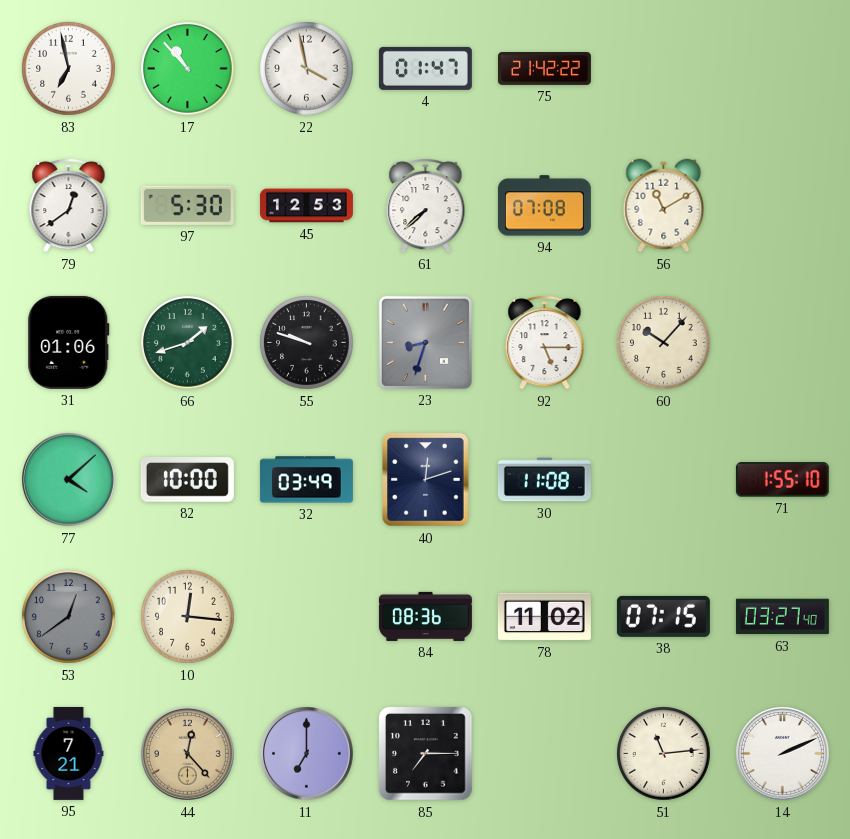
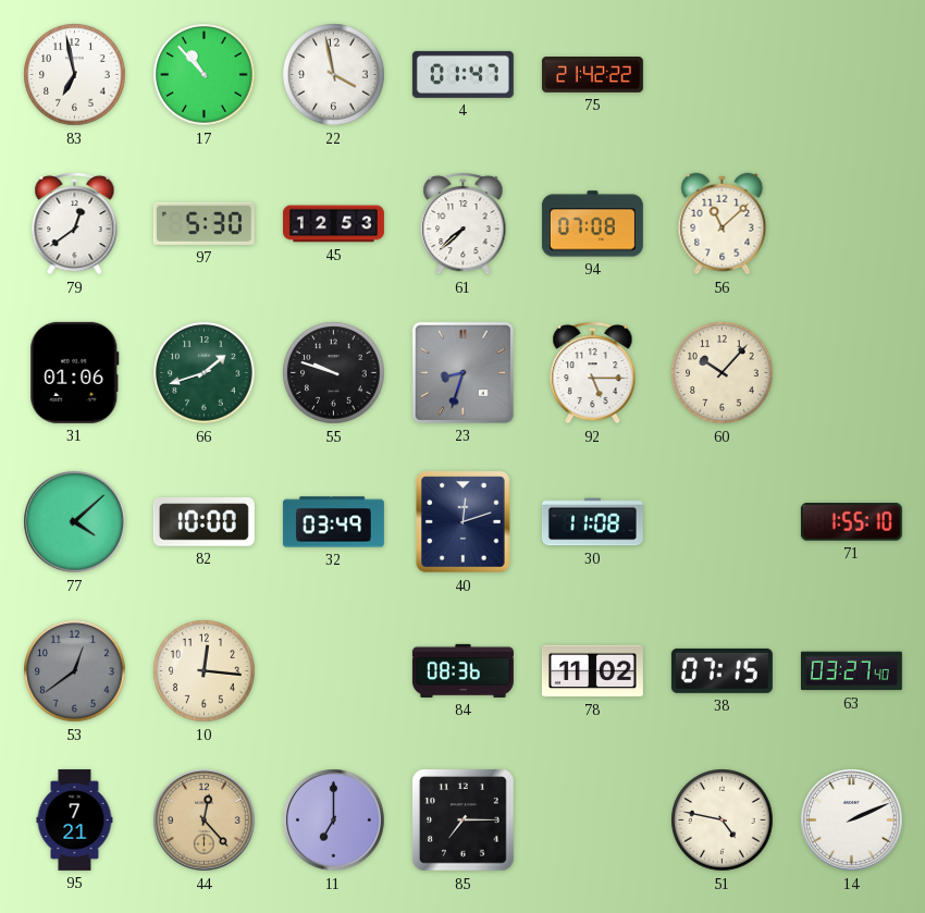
56: 11:10 -> 11:08 (723, 224)
51: 11:14 -> 4:47 (723, 821)
